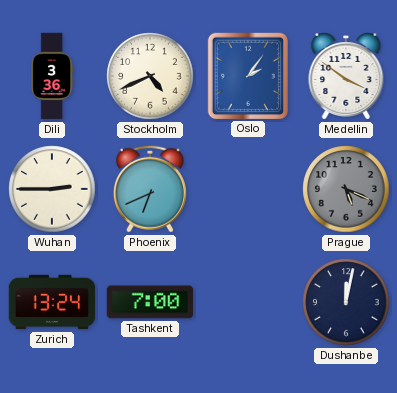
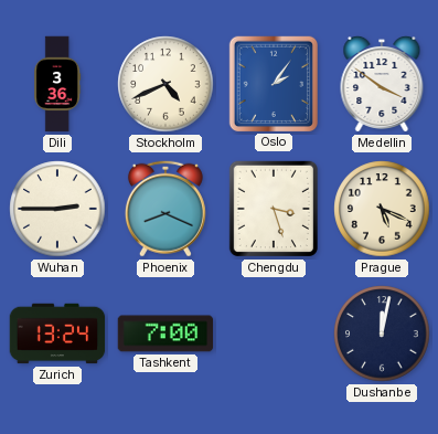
Phoenix: 6:41 -> 8:19 (165, 209)
Chengdu: none -> 3:27 (274, 209)
Prague dial: grey -> cream (382, 209)
